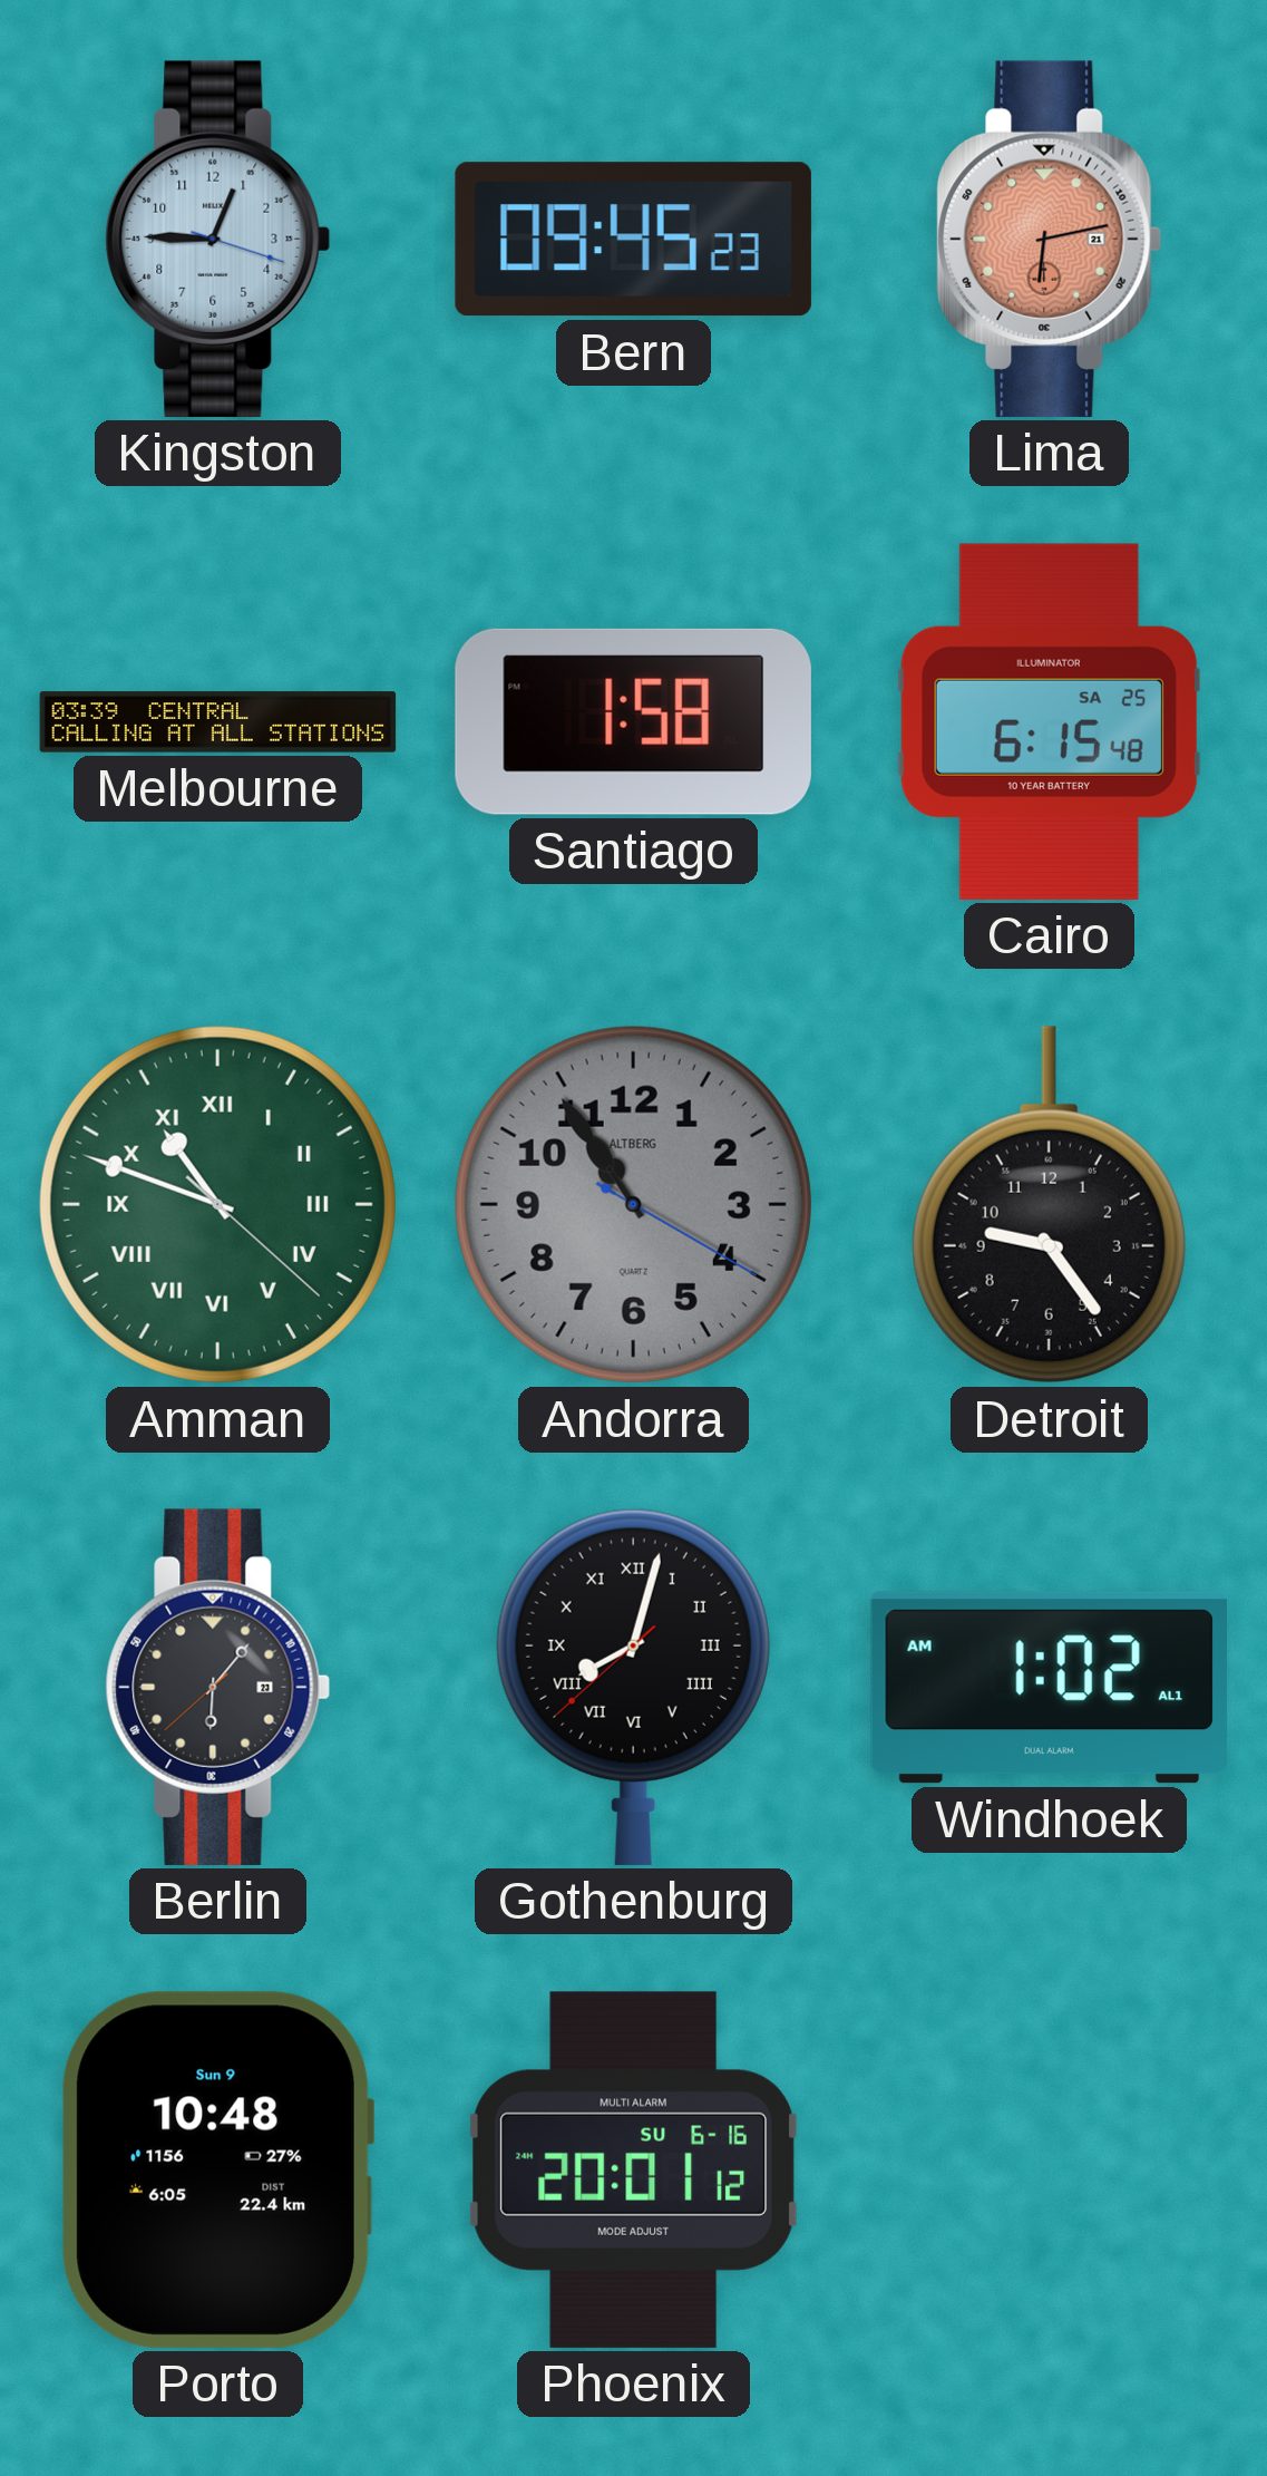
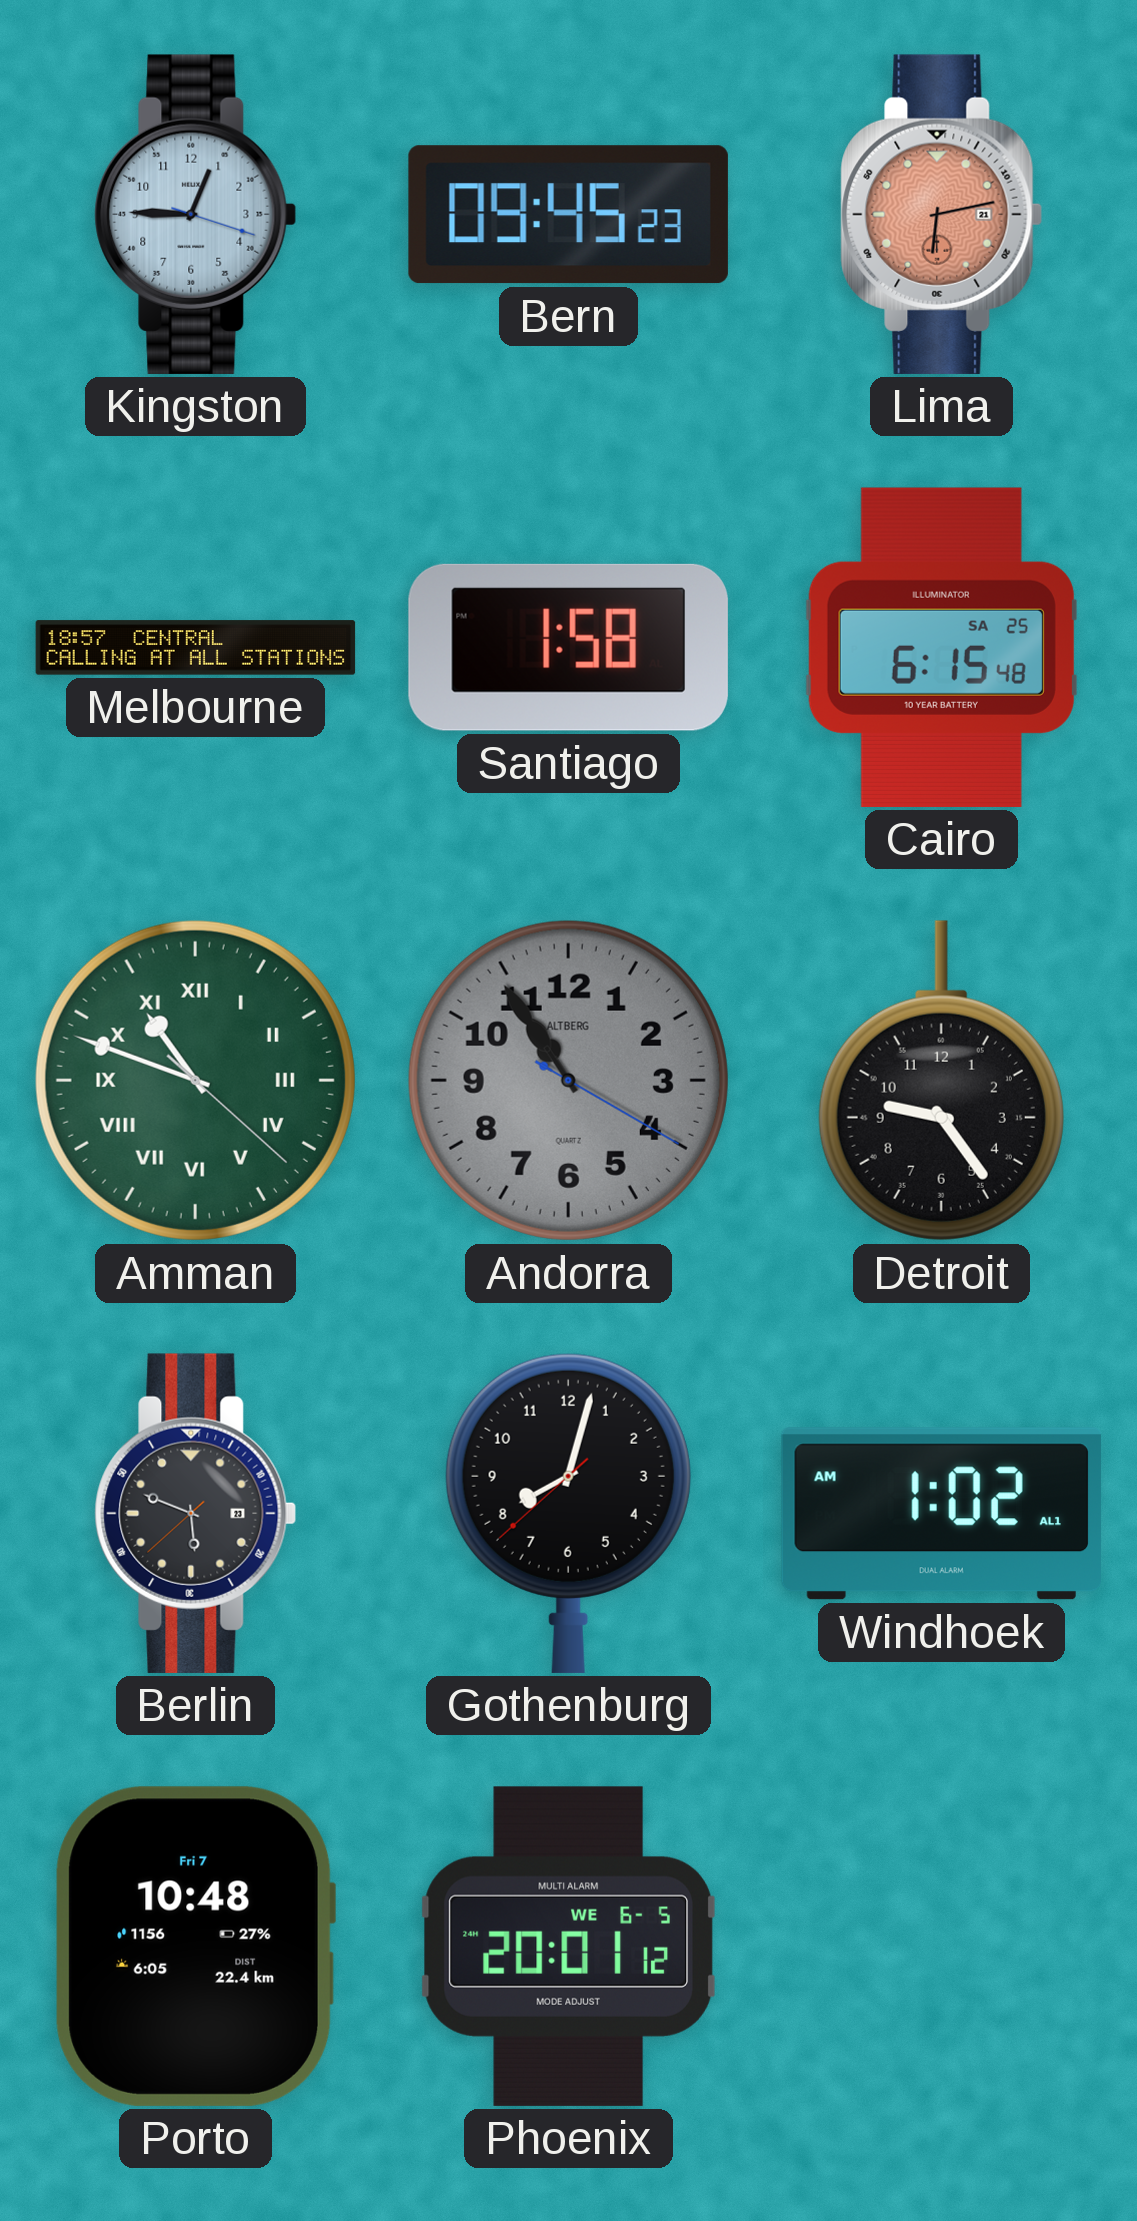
Melbourne: 03:39 -> 18:57 (196, 648)
Berlin: 6:06 -> 5:48 (196, 1513)
Gothenburg numerals: Roman -> Arabic (568, 1513)
Porto date: Sun 9 -> Fri 7 (195, 1946)
Phoenix date: SU 6-16 -> WE 6-5 (568, 1946)
